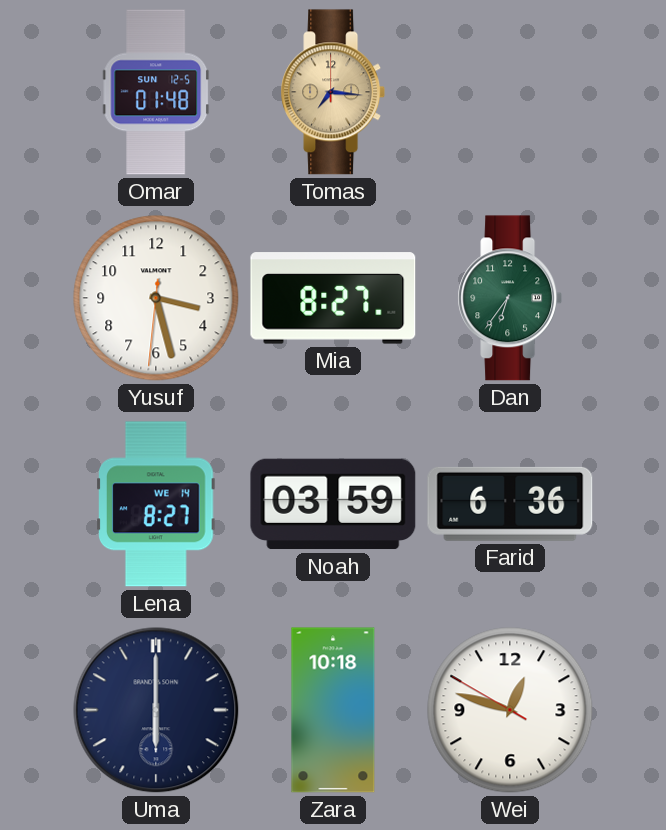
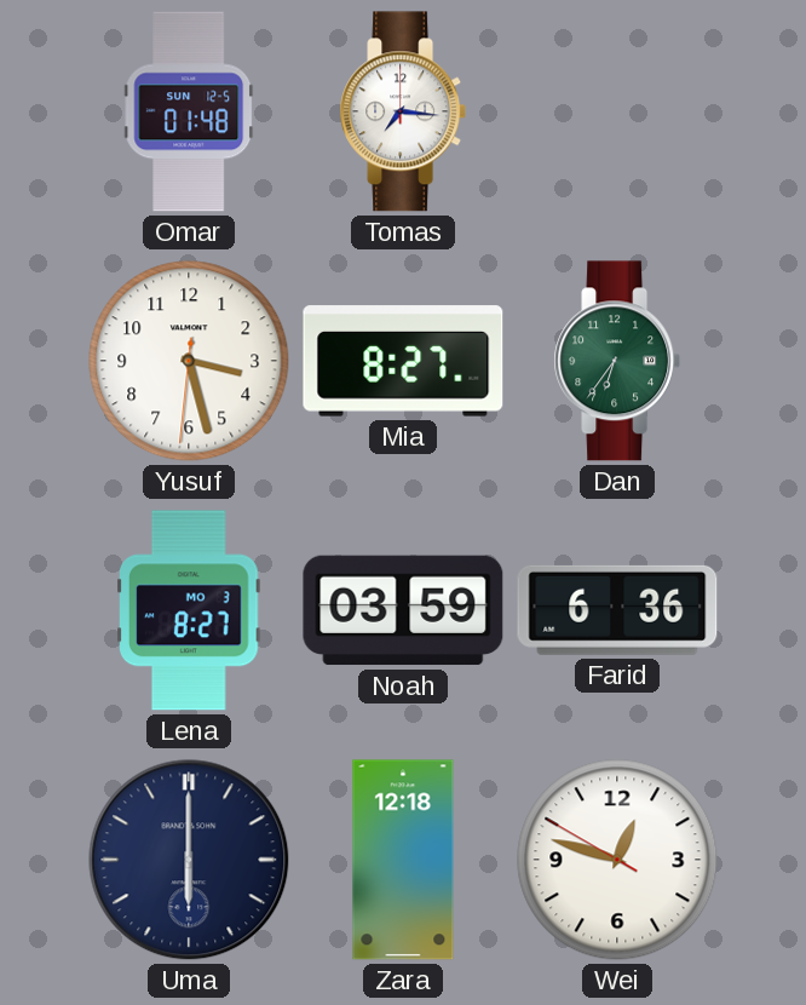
Tomas dial: champagne -> white (403, 111)
Lena date: WE 14 -> MO 3 (189, 610)
Zara: 10:18 -> 12:18 (403, 860)
